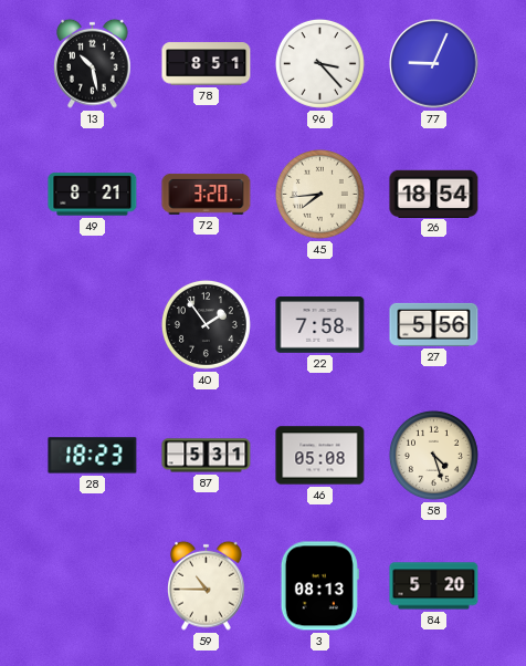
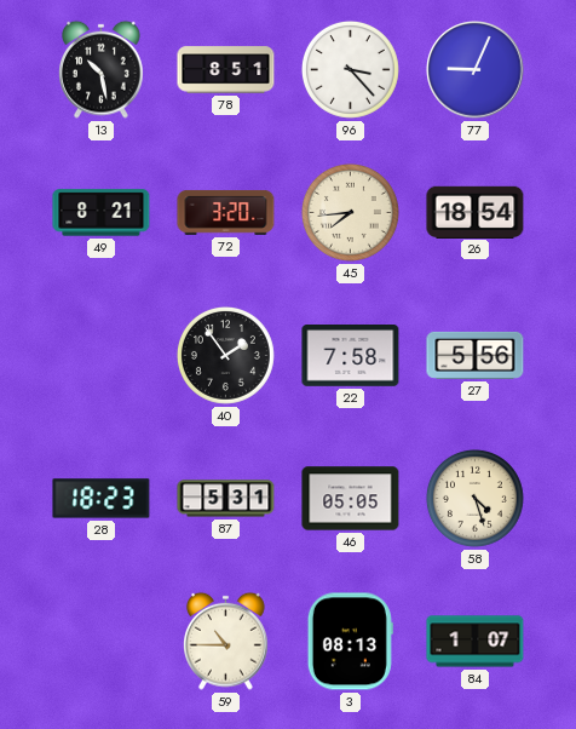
46: 05:08 -> 05:05 (351, 499)
84: 5:20 -> 1:07 (476, 642)
